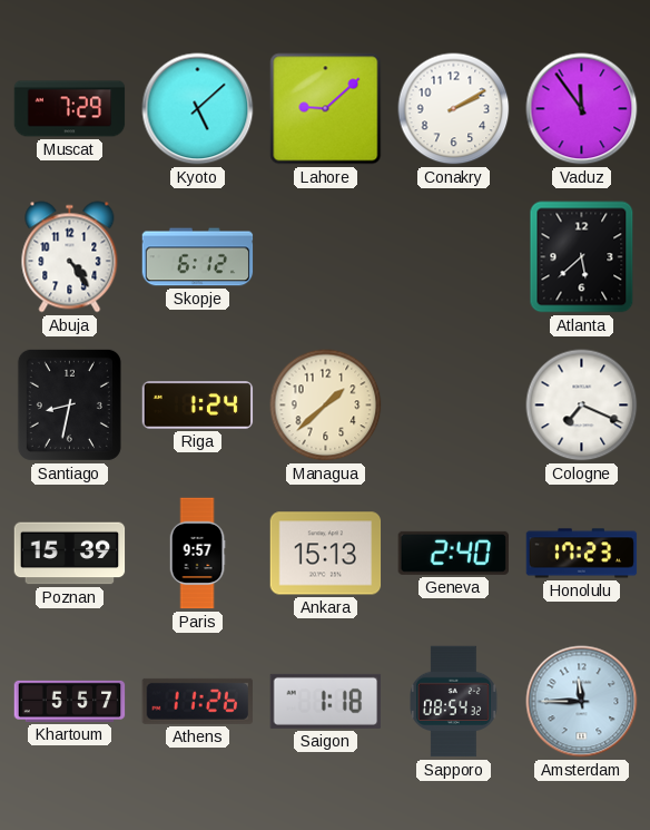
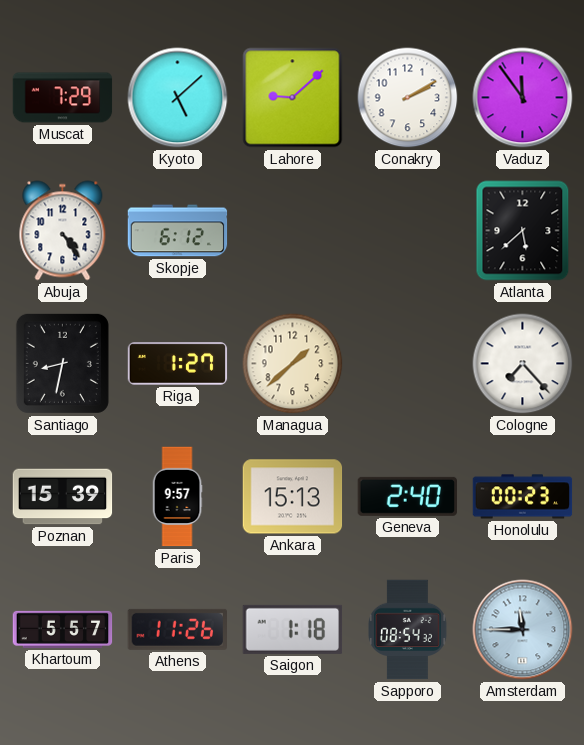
Riga: 1:24 -> 1:27 (178, 364)
Cologne: 7:19 -> 7:23 (523, 364)
Honolulu: 17:23 -> 00:23 (523, 497)
